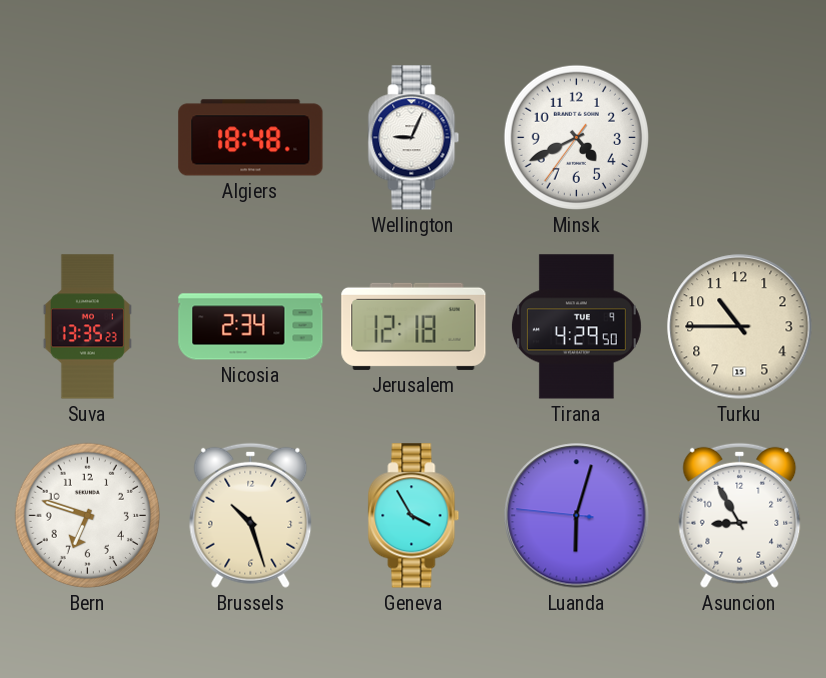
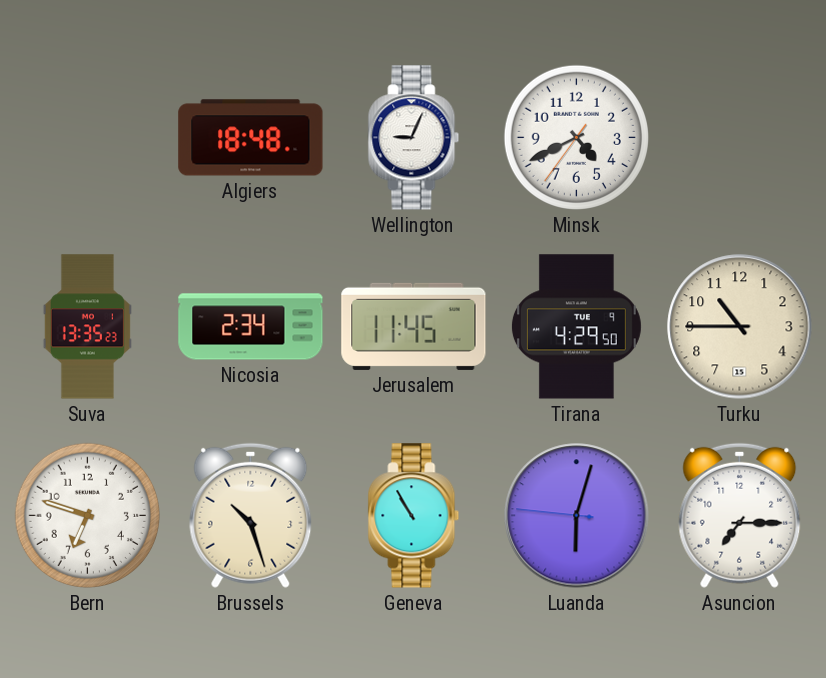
Jerusalem: 12:18 -> 11:45 (414, 326)
Geneva: 3:55 -> 10:55 (414, 516)
Asuncion: 8:55 -> 7:15 (740, 515)
